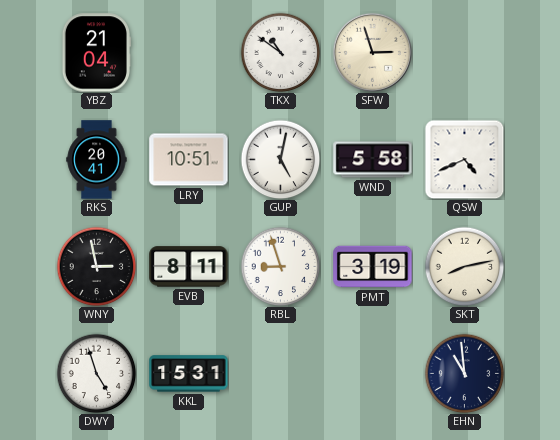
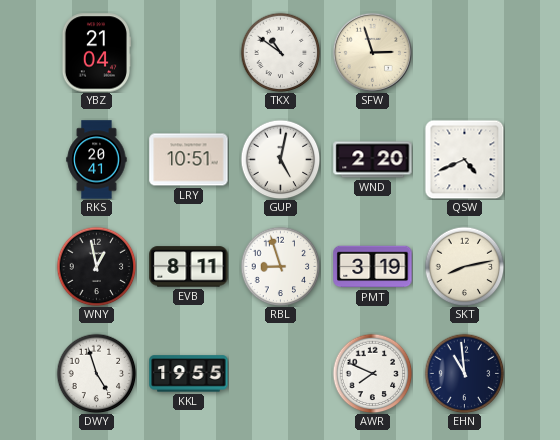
WND: 5:58 -> 2:20 (373, 160)
WNY: 2:58 -> 12:58 (96, 266)
KKL: 15:31 -> 19:55 (189, 374)
AWR: none -> 7:49 (372, 373)
